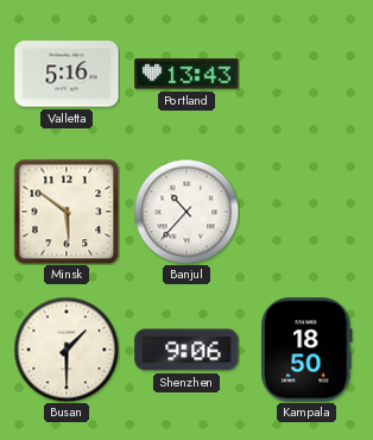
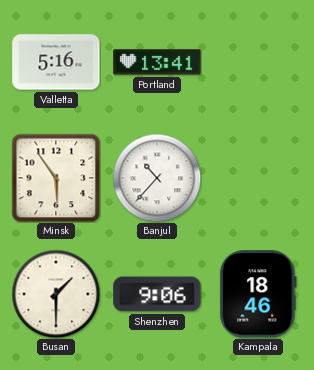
Portland: 13:43 -> 13:41 (157, 62)
Minsk: 5:51 -> 5:54 (56, 178)
Kampala: 18:50 -> 18:46 (258, 294)
